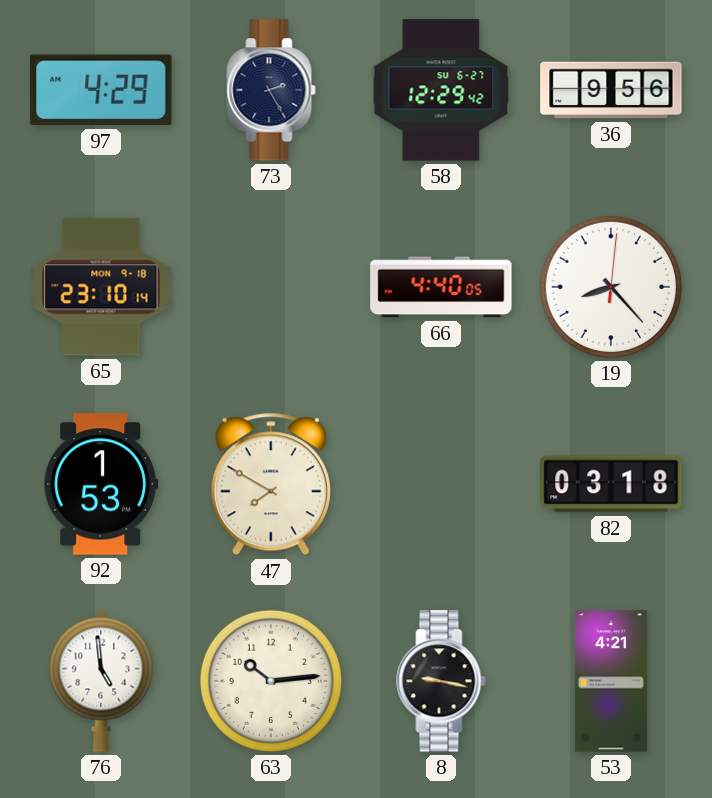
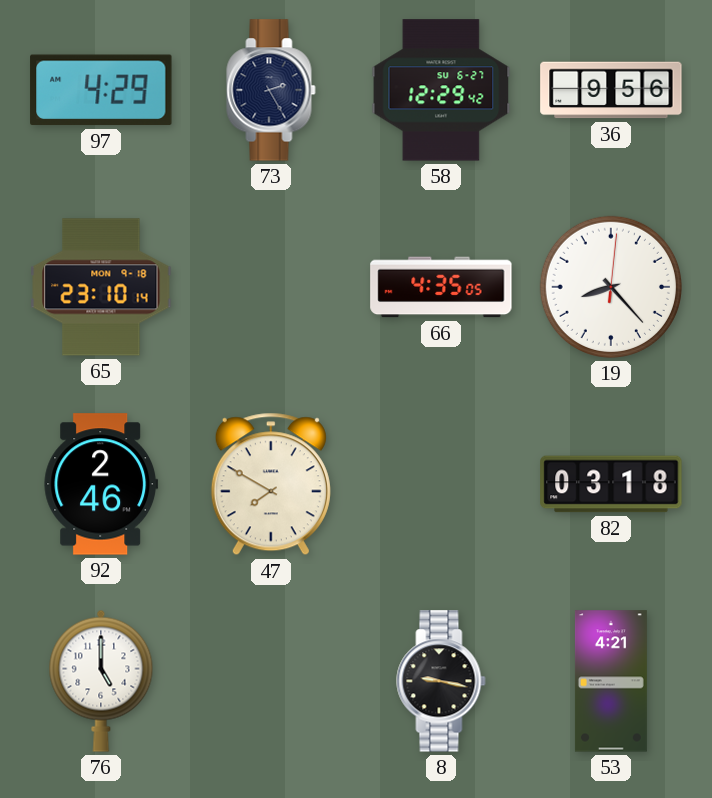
66: 4:40 -> 4:35 (441, 287)
92: 1:53 -> 2:46 (101, 484)
76: 4:59 -> 5:00 (101, 681)
63: 10:14 -> none (271, 681)
